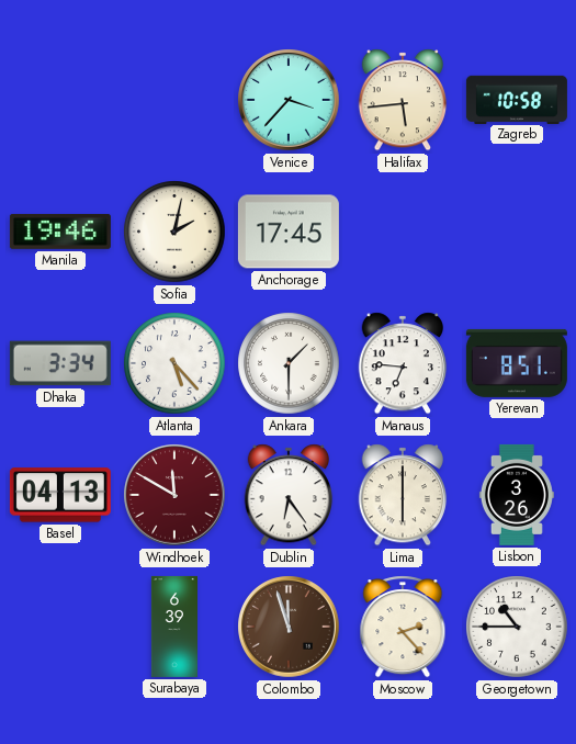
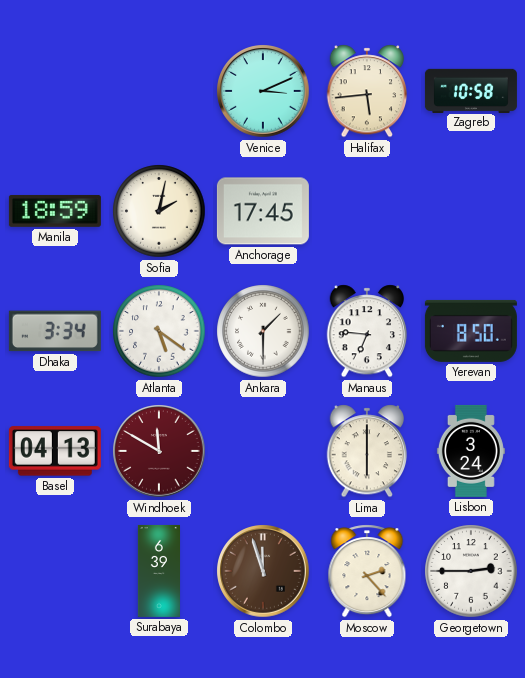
Venice: 3:37 -> 3:11 (263, 91)
Manila: 19:46 -> 18:59 (55, 211)
Atlanta: 5:23 -> 5:21 (159, 331)
Yerevan: 8:51 -> 8:50 (471, 331)
Dublin: 6:24 -> none (289, 495)
Lisbon: 3:26 -> 3:24 (471, 451)
Georgetown: 10:45 -> 2:45 (471, 571)
